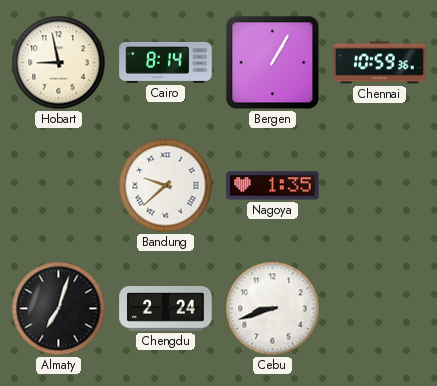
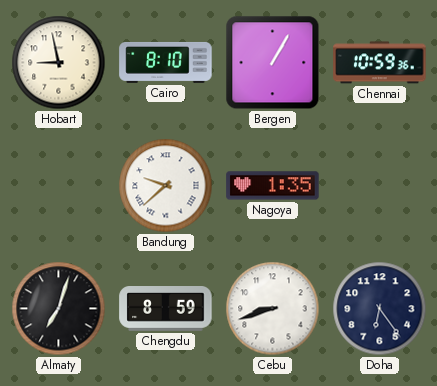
Cairo: 8:14 -> 8:10 (166, 62)
Chengdu: 2:24 -> 8:59 (166, 309)
Doha: none -> 6:24 (380, 309)
